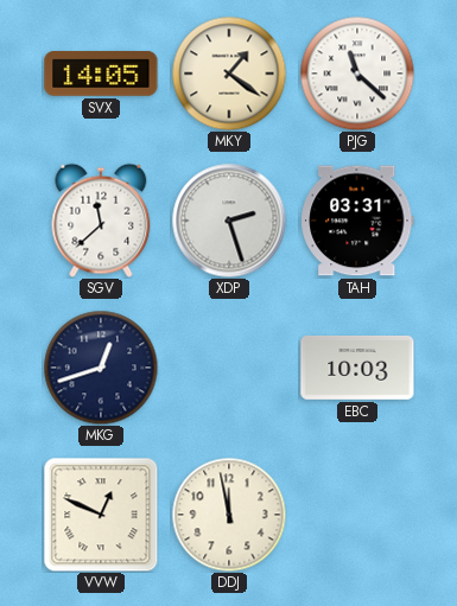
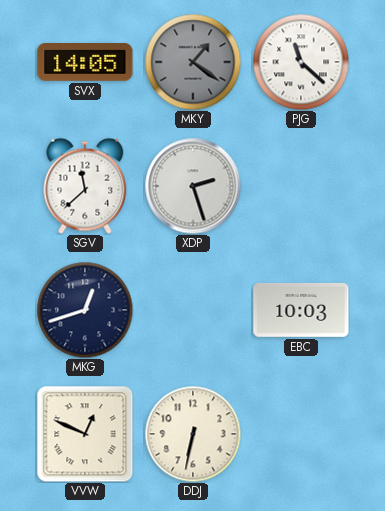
MKY dial: cream -> grey (193, 62)
TAH: 03:31 -> none (357, 221)
DDJ: 11:58 -> 6:32 (193, 434)
